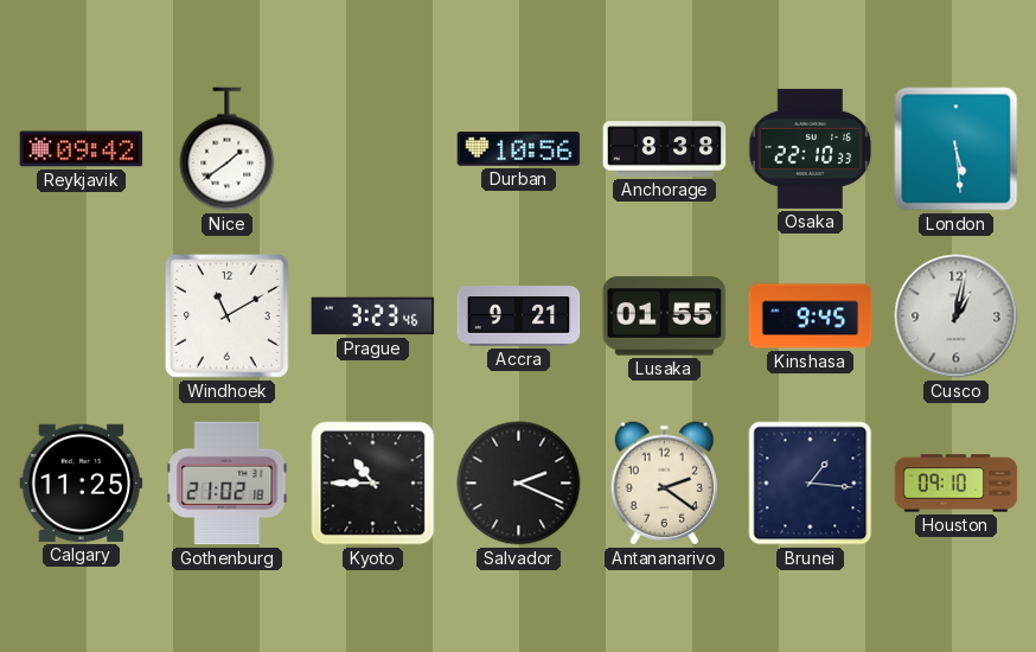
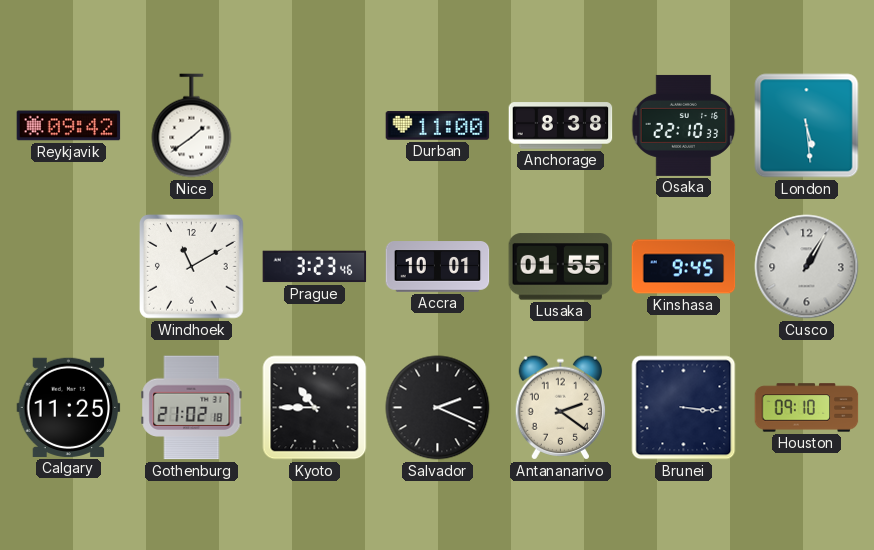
Durban: 10:56 -> 11:00 (438, 126)
Accra: 9:21 -> 10:01 (438, 267)
Cusco: 1:02 -> 1:05 (807, 267)
Brunei: 1:16 -> 3:16 (684, 408)
